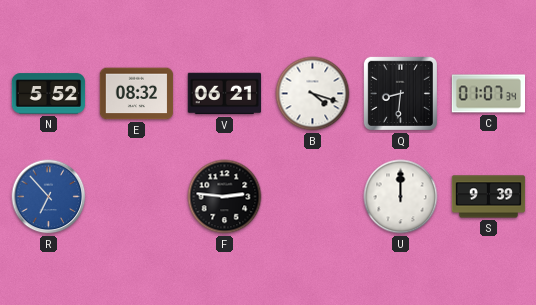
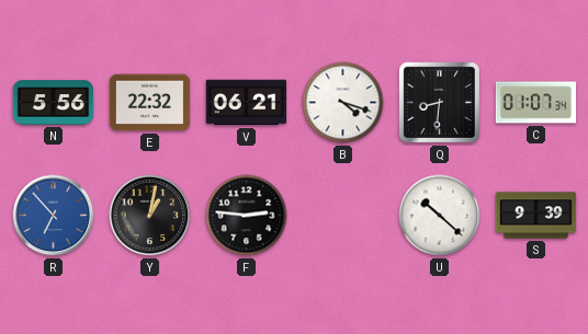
N: 5:52 -> 5:56 (54, 103)
E: 08:32 -> 22:32 (150, 103)
Y: none -> 1:02 (150, 216)
U: 12:00 -> 10:22 (440, 216)
